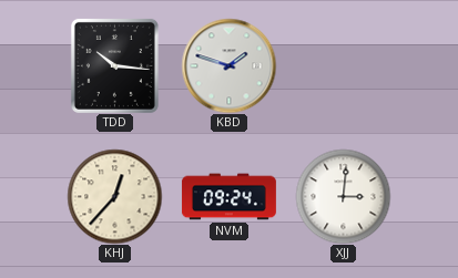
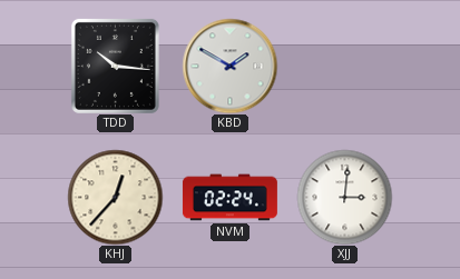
KBD: 1:48 -> 1:50 (229, 66)
NVM: 09:24 -> 02:24 (229, 198)
